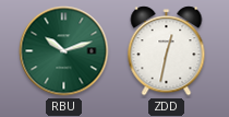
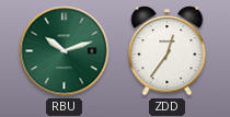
ZDD: 12:32 -> 12:36 (168, 51)
